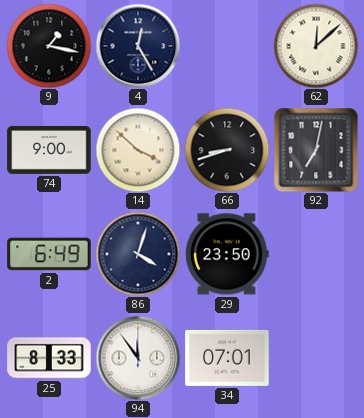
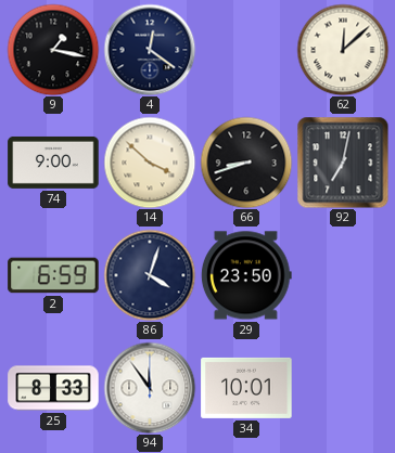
4: 12:25 -> 12:21 (150, 50)
2: 6:49 -> 6:59 (53, 275)
34: 07:01 -> 10:01 (246, 388)
